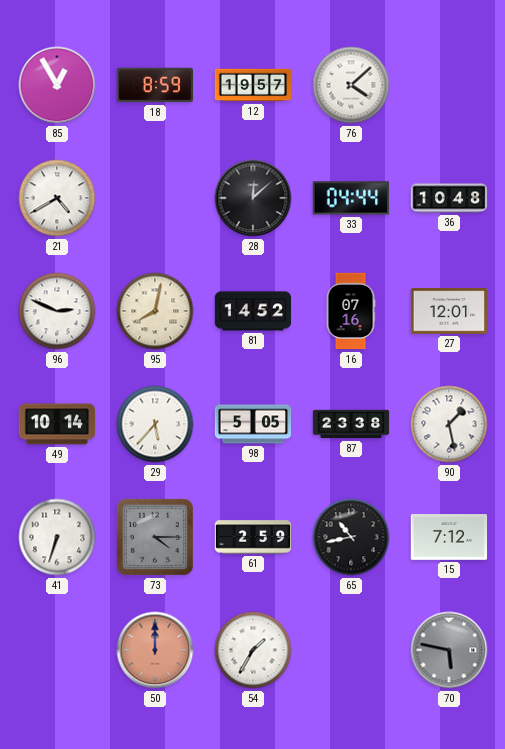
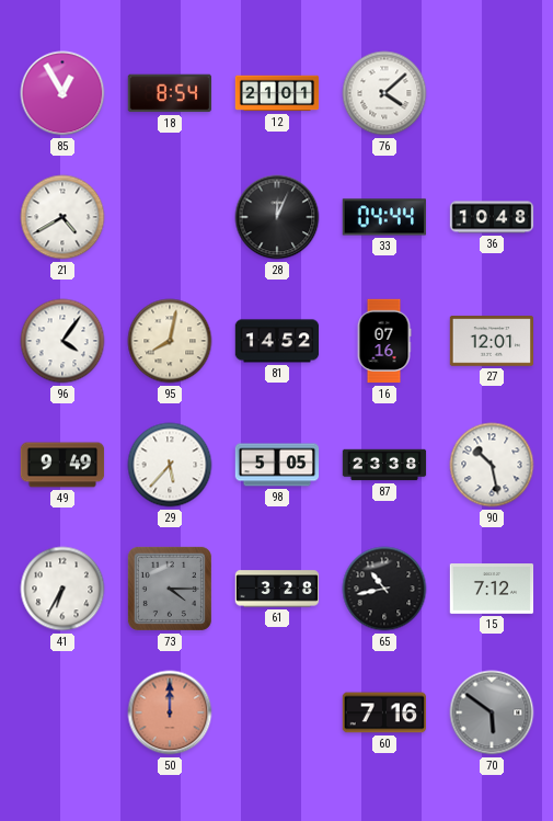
18: 8:59 -> 8:54 (169, 93)
12: 19:57 -> 21:01 (277, 93)
28: 12:08 -> 12:04 (277, 217)
96: 2:49 -> 4:06 (62, 341)
49: 10:14 -> 9:49 (62, 465)
90: 1:28 -> 10:28 (492, 465)
41: 6:33 -> 6:35 (62, 589)
61: 2:59 -> 3:28 (277, 589)
54: 1:35 -> none (253, 650)
60: none -> 7:16 (383, 712)
70: 5:47 -> 5:51 (492, 712)
